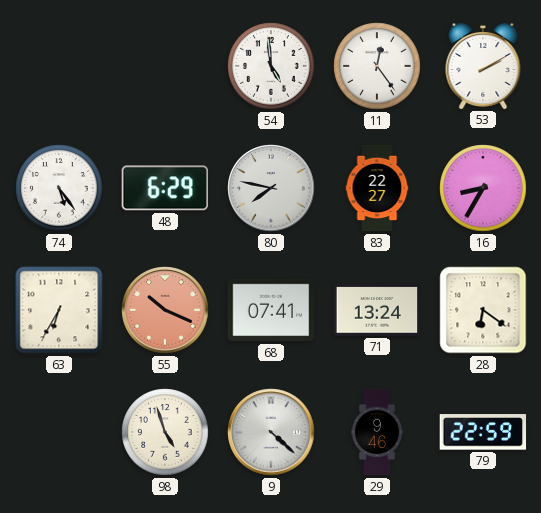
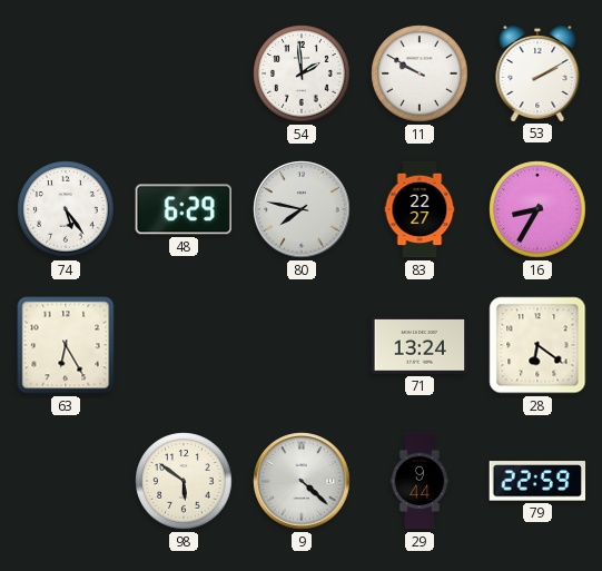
54: 4:59 -> 1:59 (302, 73)
11: 12:24 -> 9:50 (420, 73)
63: 6:35 -> 6:25 (66, 345)
55: 10:19 -> none (165, 310)
68: 07:41 -> none (271, 310)
98: 4:57 -> 5:51 (184, 481)
29: 9:46 -> 9:44 (420, 481)
